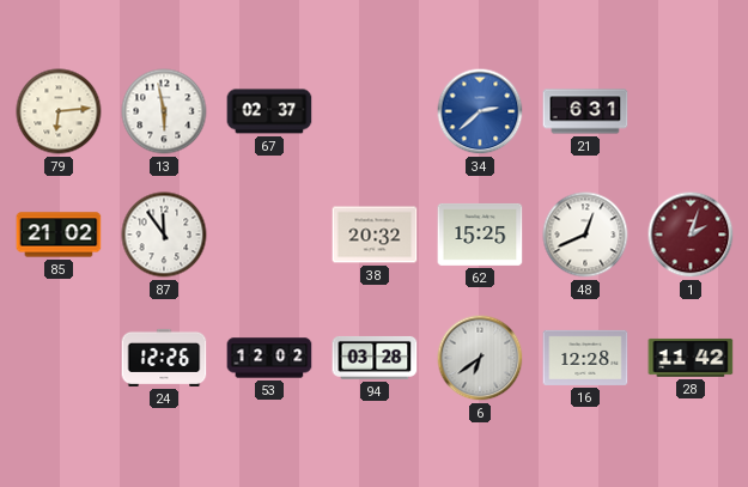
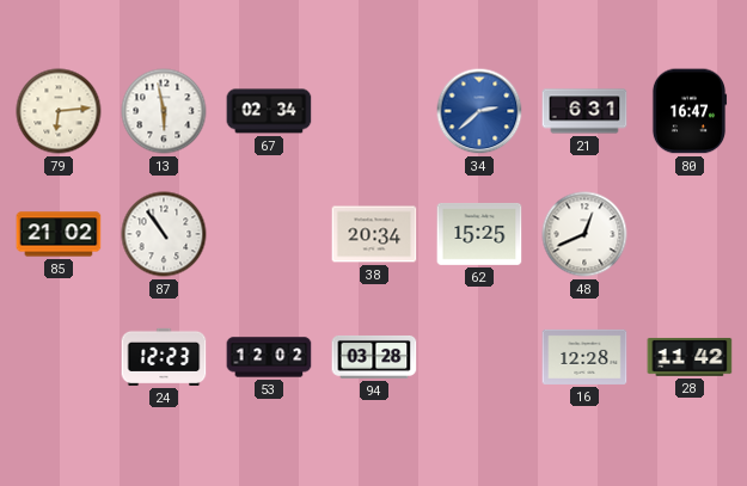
67: 02:37 -> 02:34 (269, 111)
80: none -> 16:47 (690, 111)
87: 11:54 -> 10:54 (164, 234)
38: 20:32 -> 20:34 (374, 234)
1: 2:03 -> none (691, 235)
24: 12:26 -> 12:23 (164, 357)
6: 6:39 -> none (480, 358)
